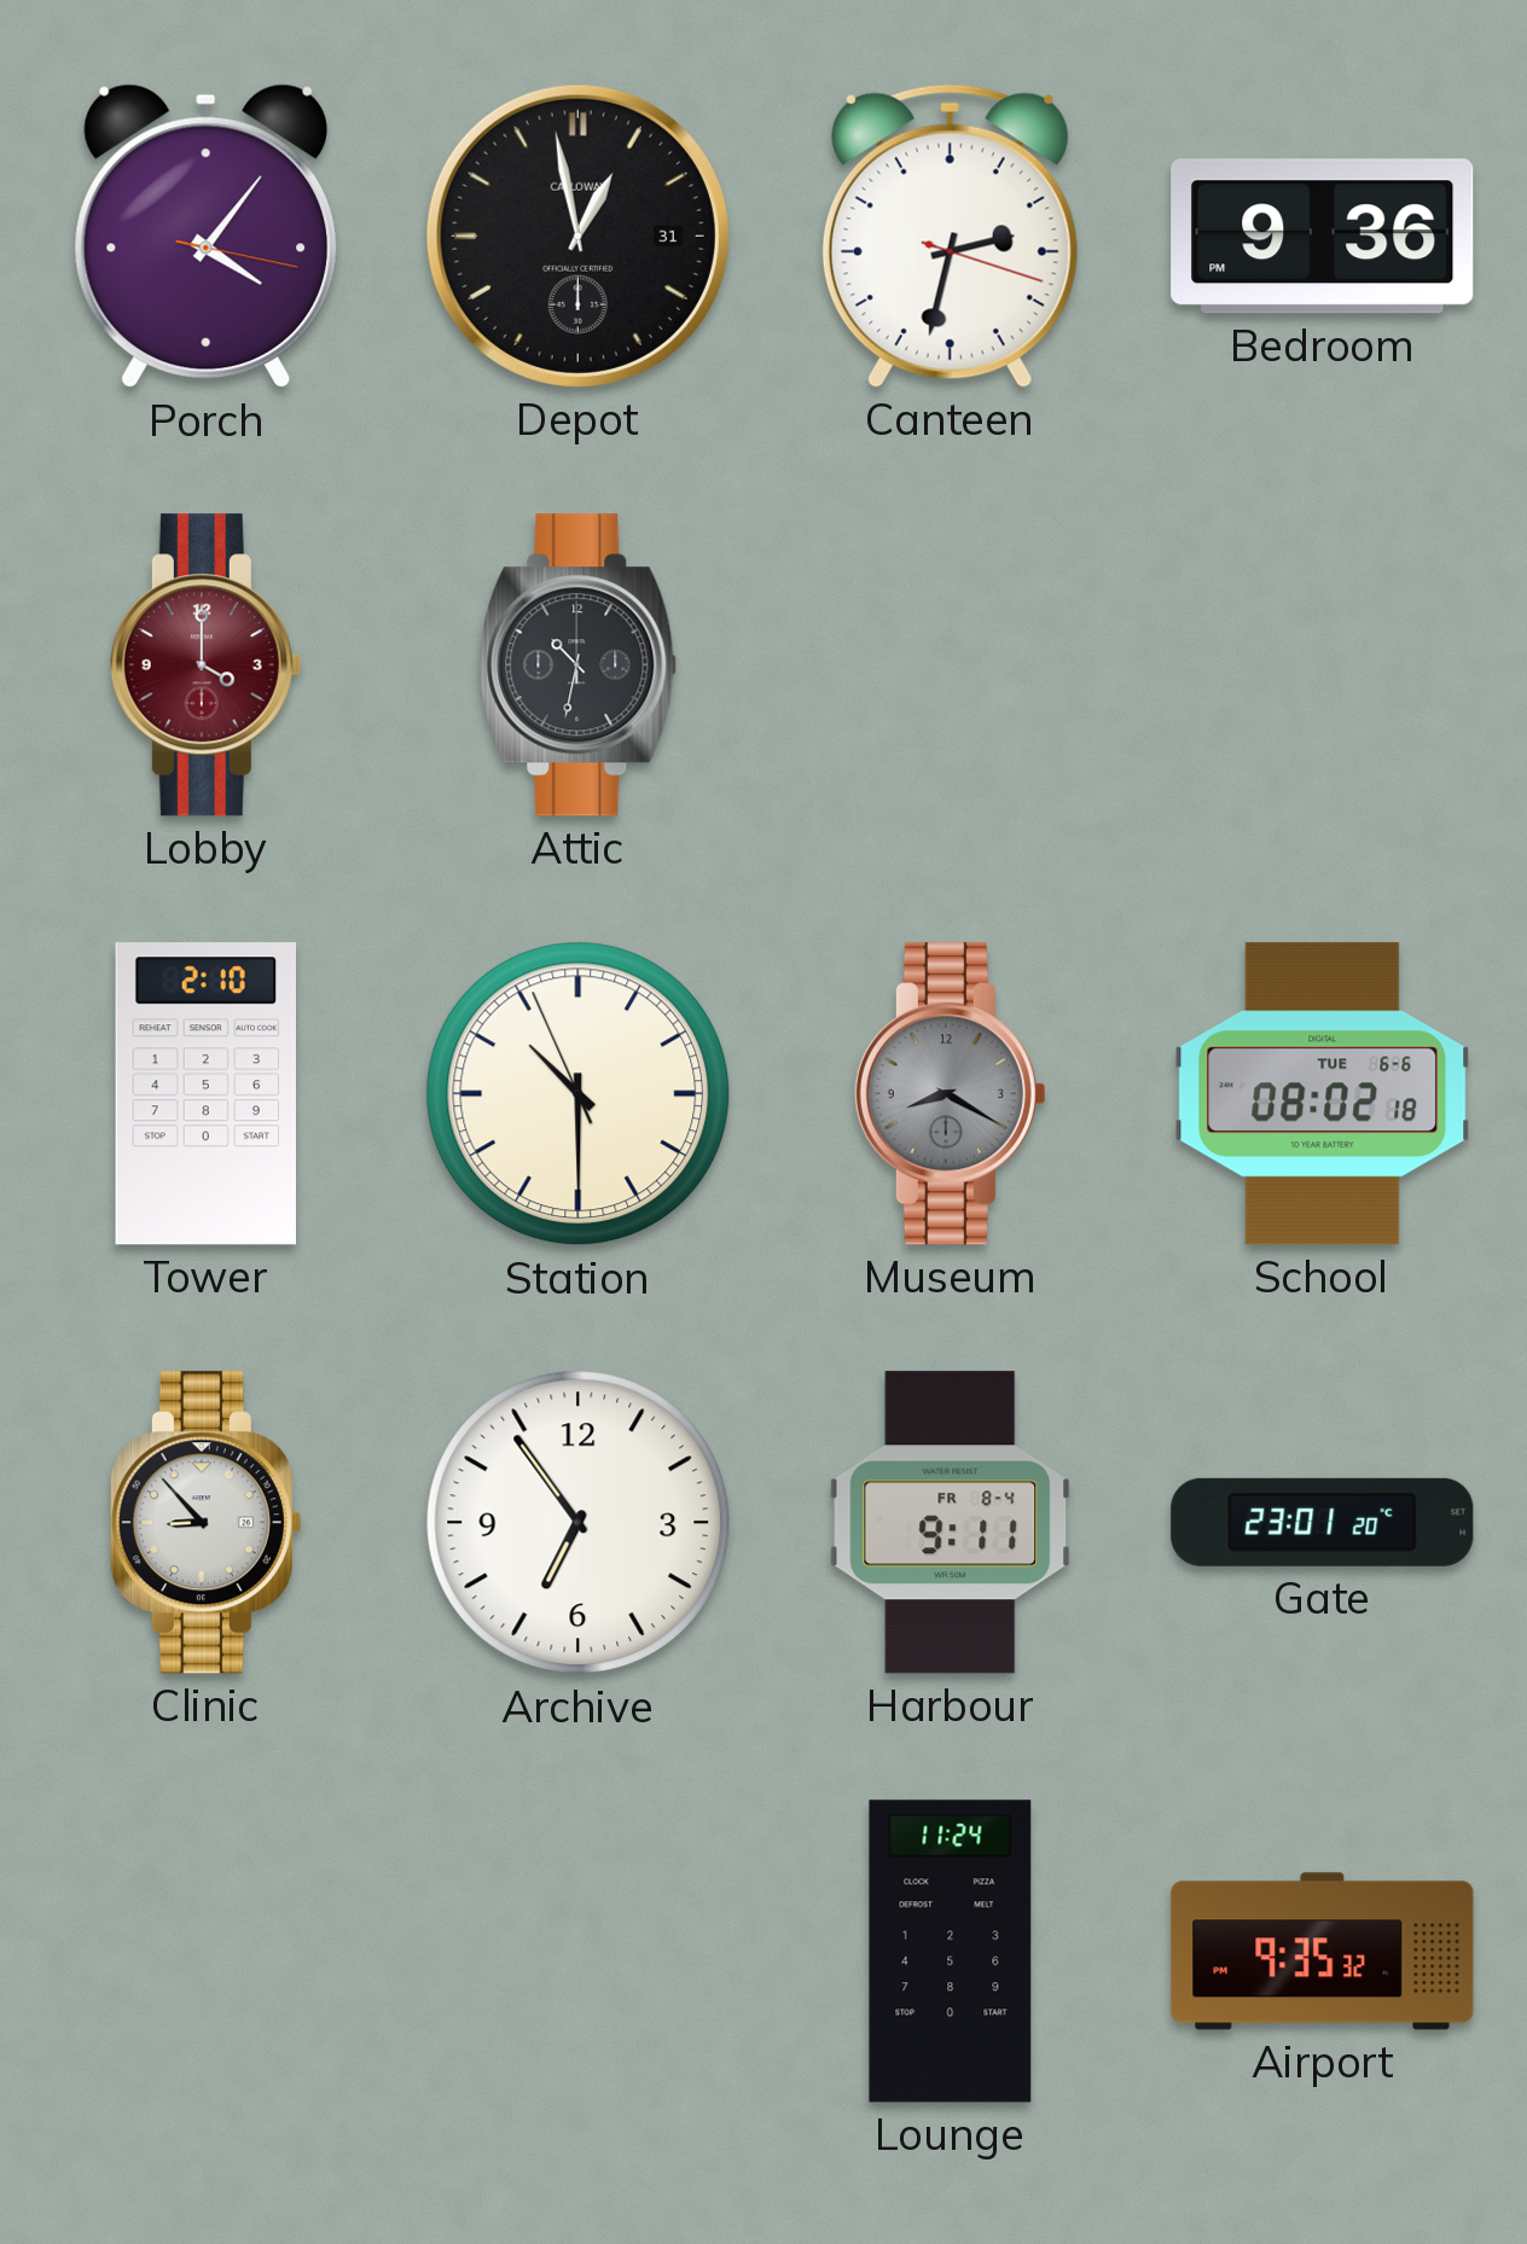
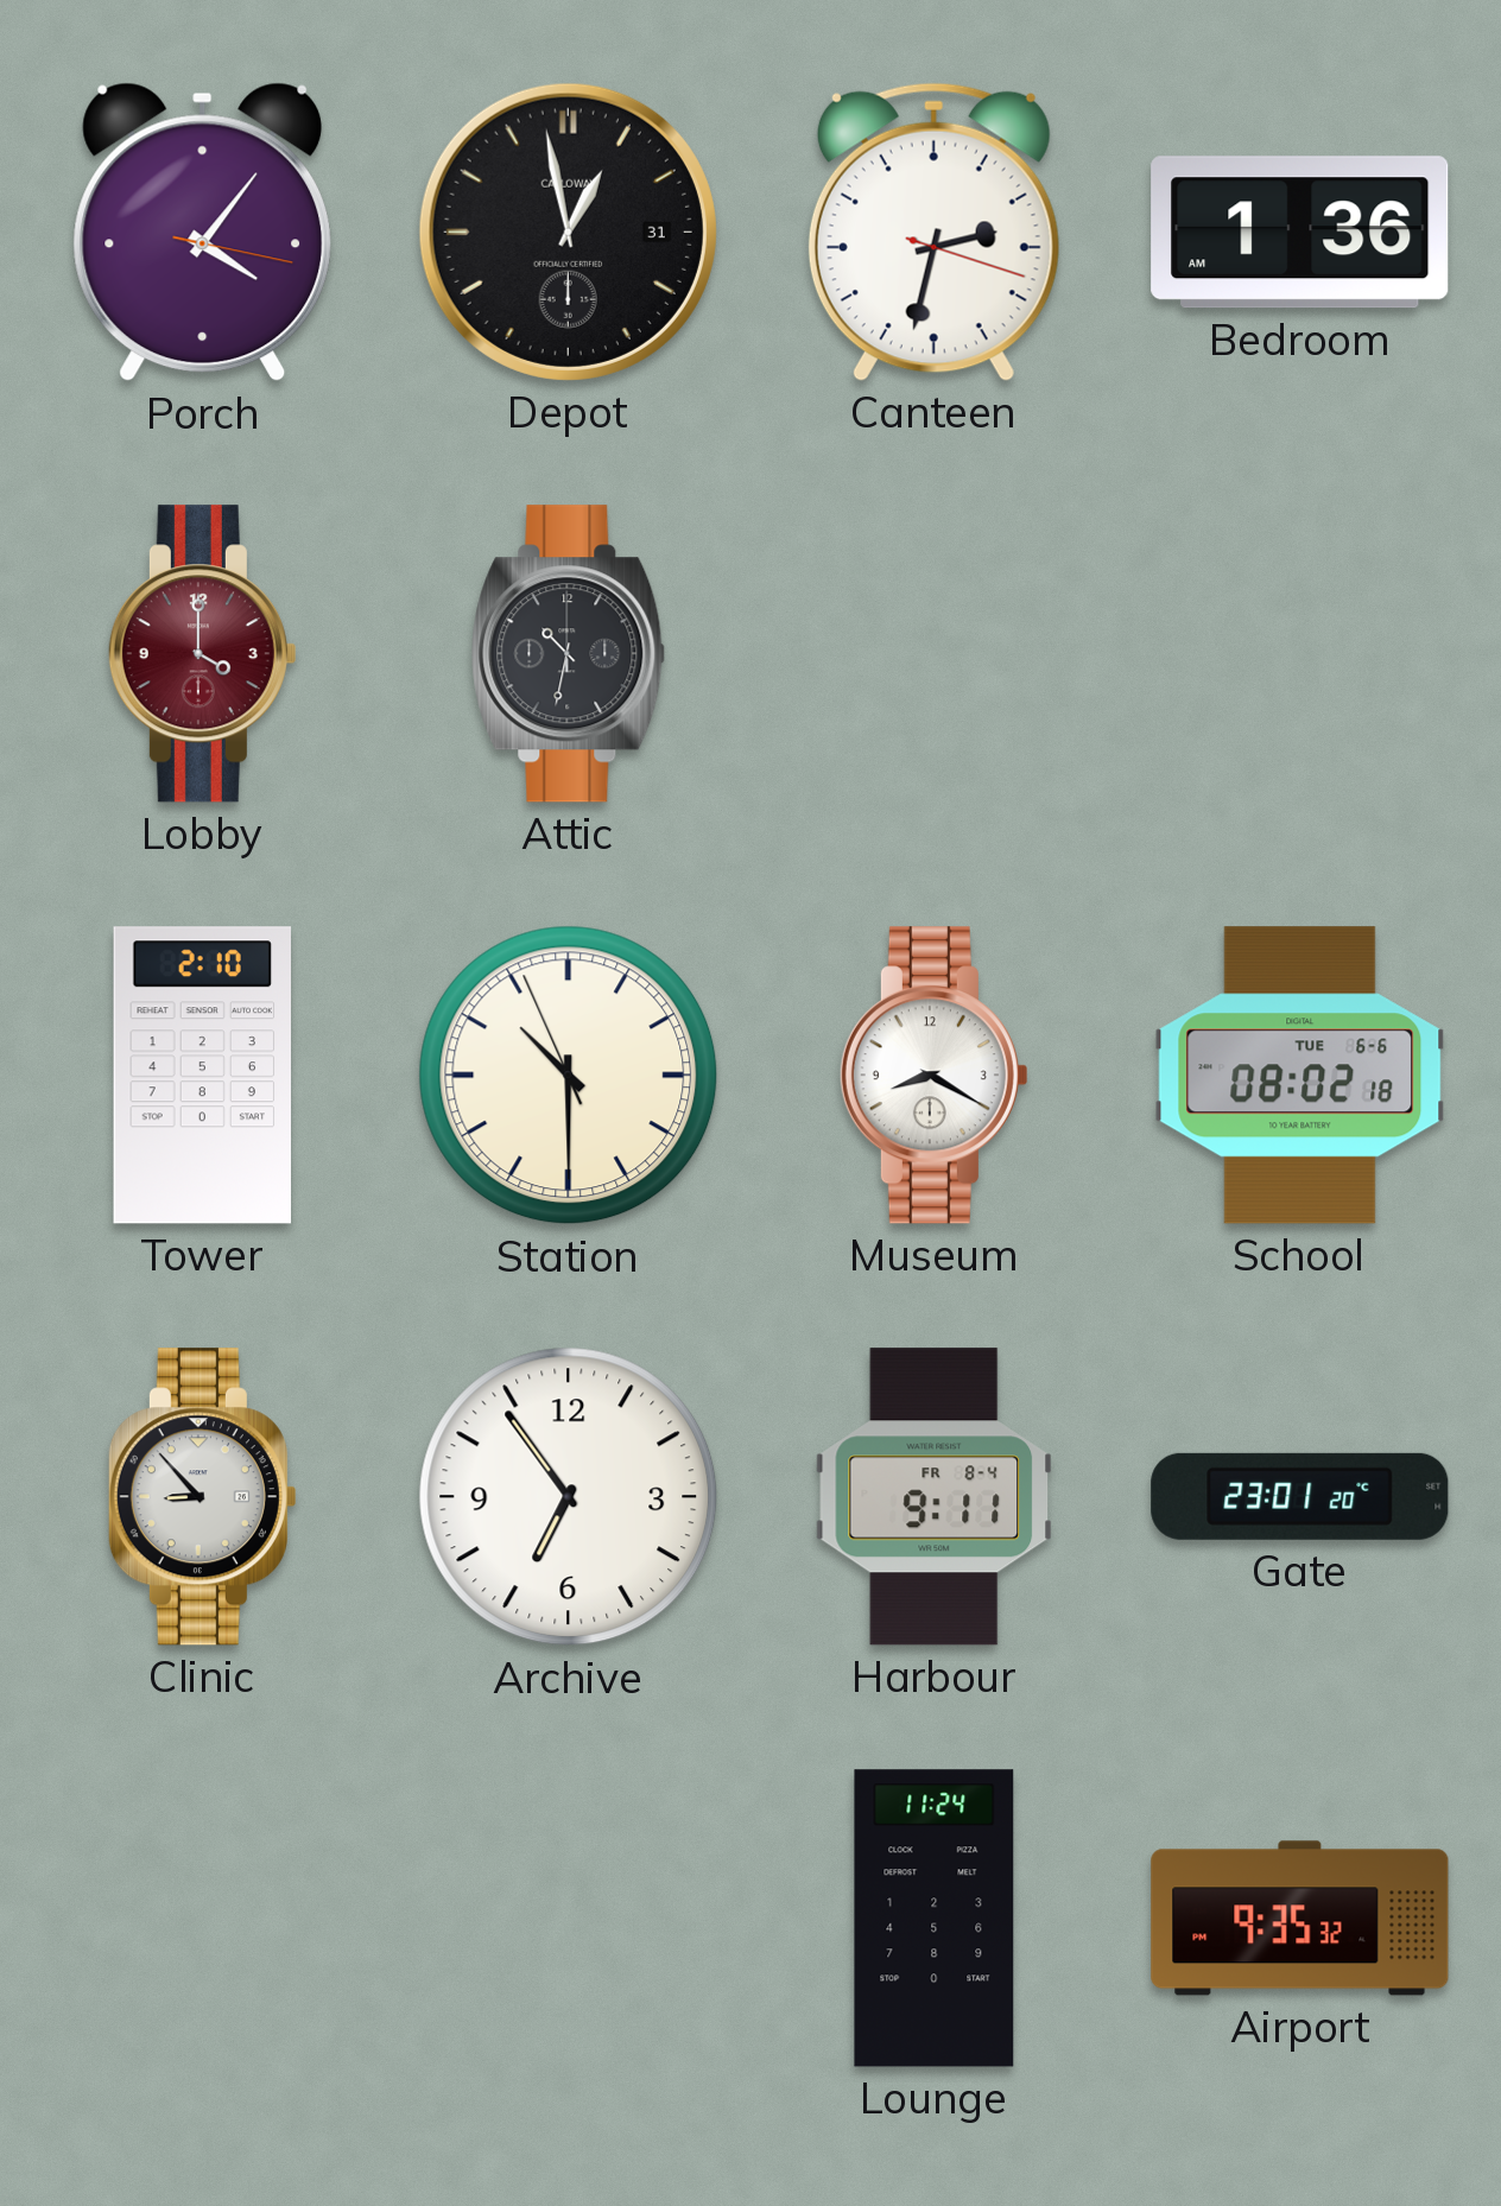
Bedroom: 9:36 -> 1:36 (1300, 233)
Museum dial: grey -> white (933, 1076)
